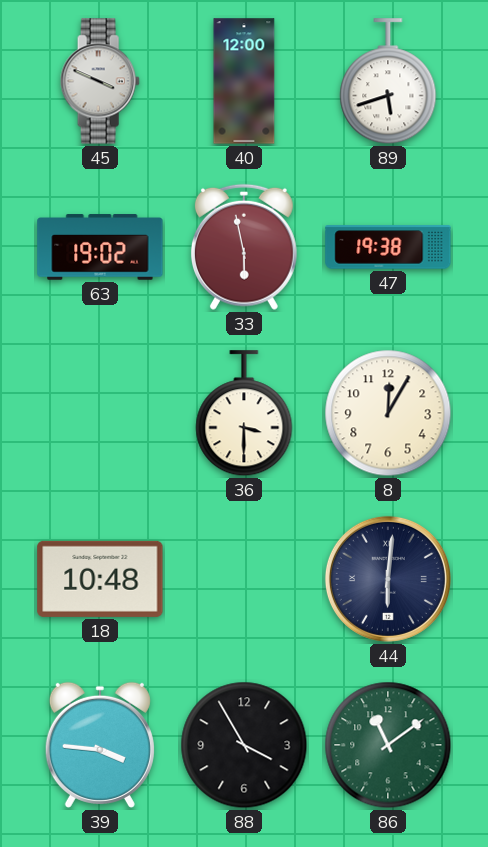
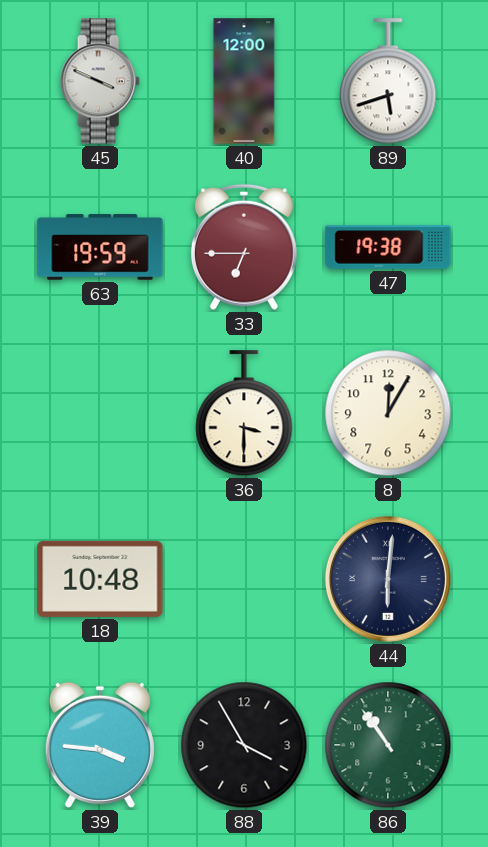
63: 19:02 -> 19:59 (100, 247)
33: 5:58 -> 6:45 (244, 247)
86: 11:09 -> 10:54 (388, 745)
